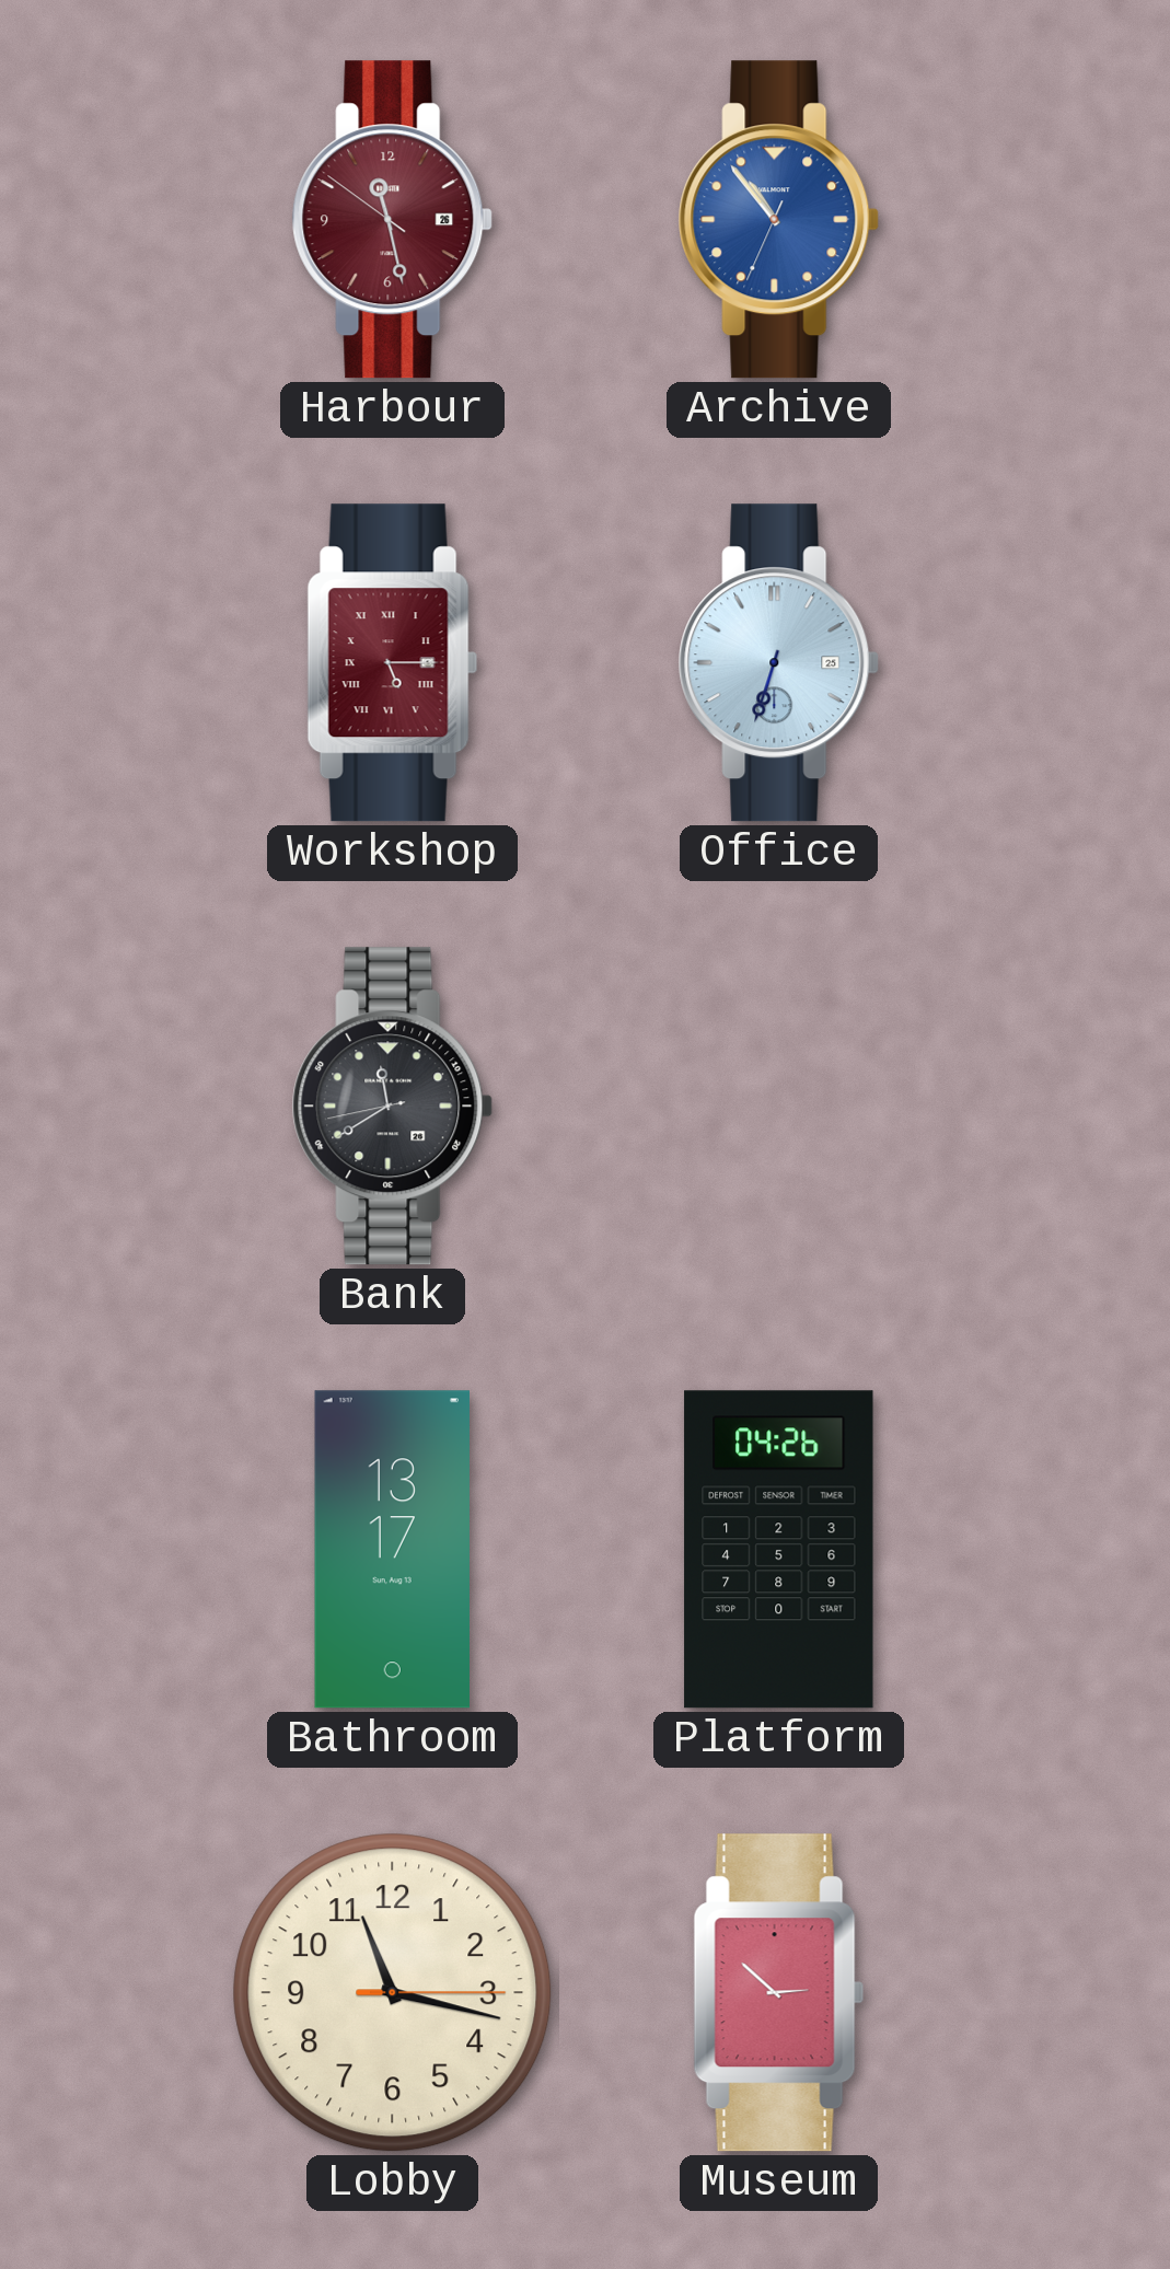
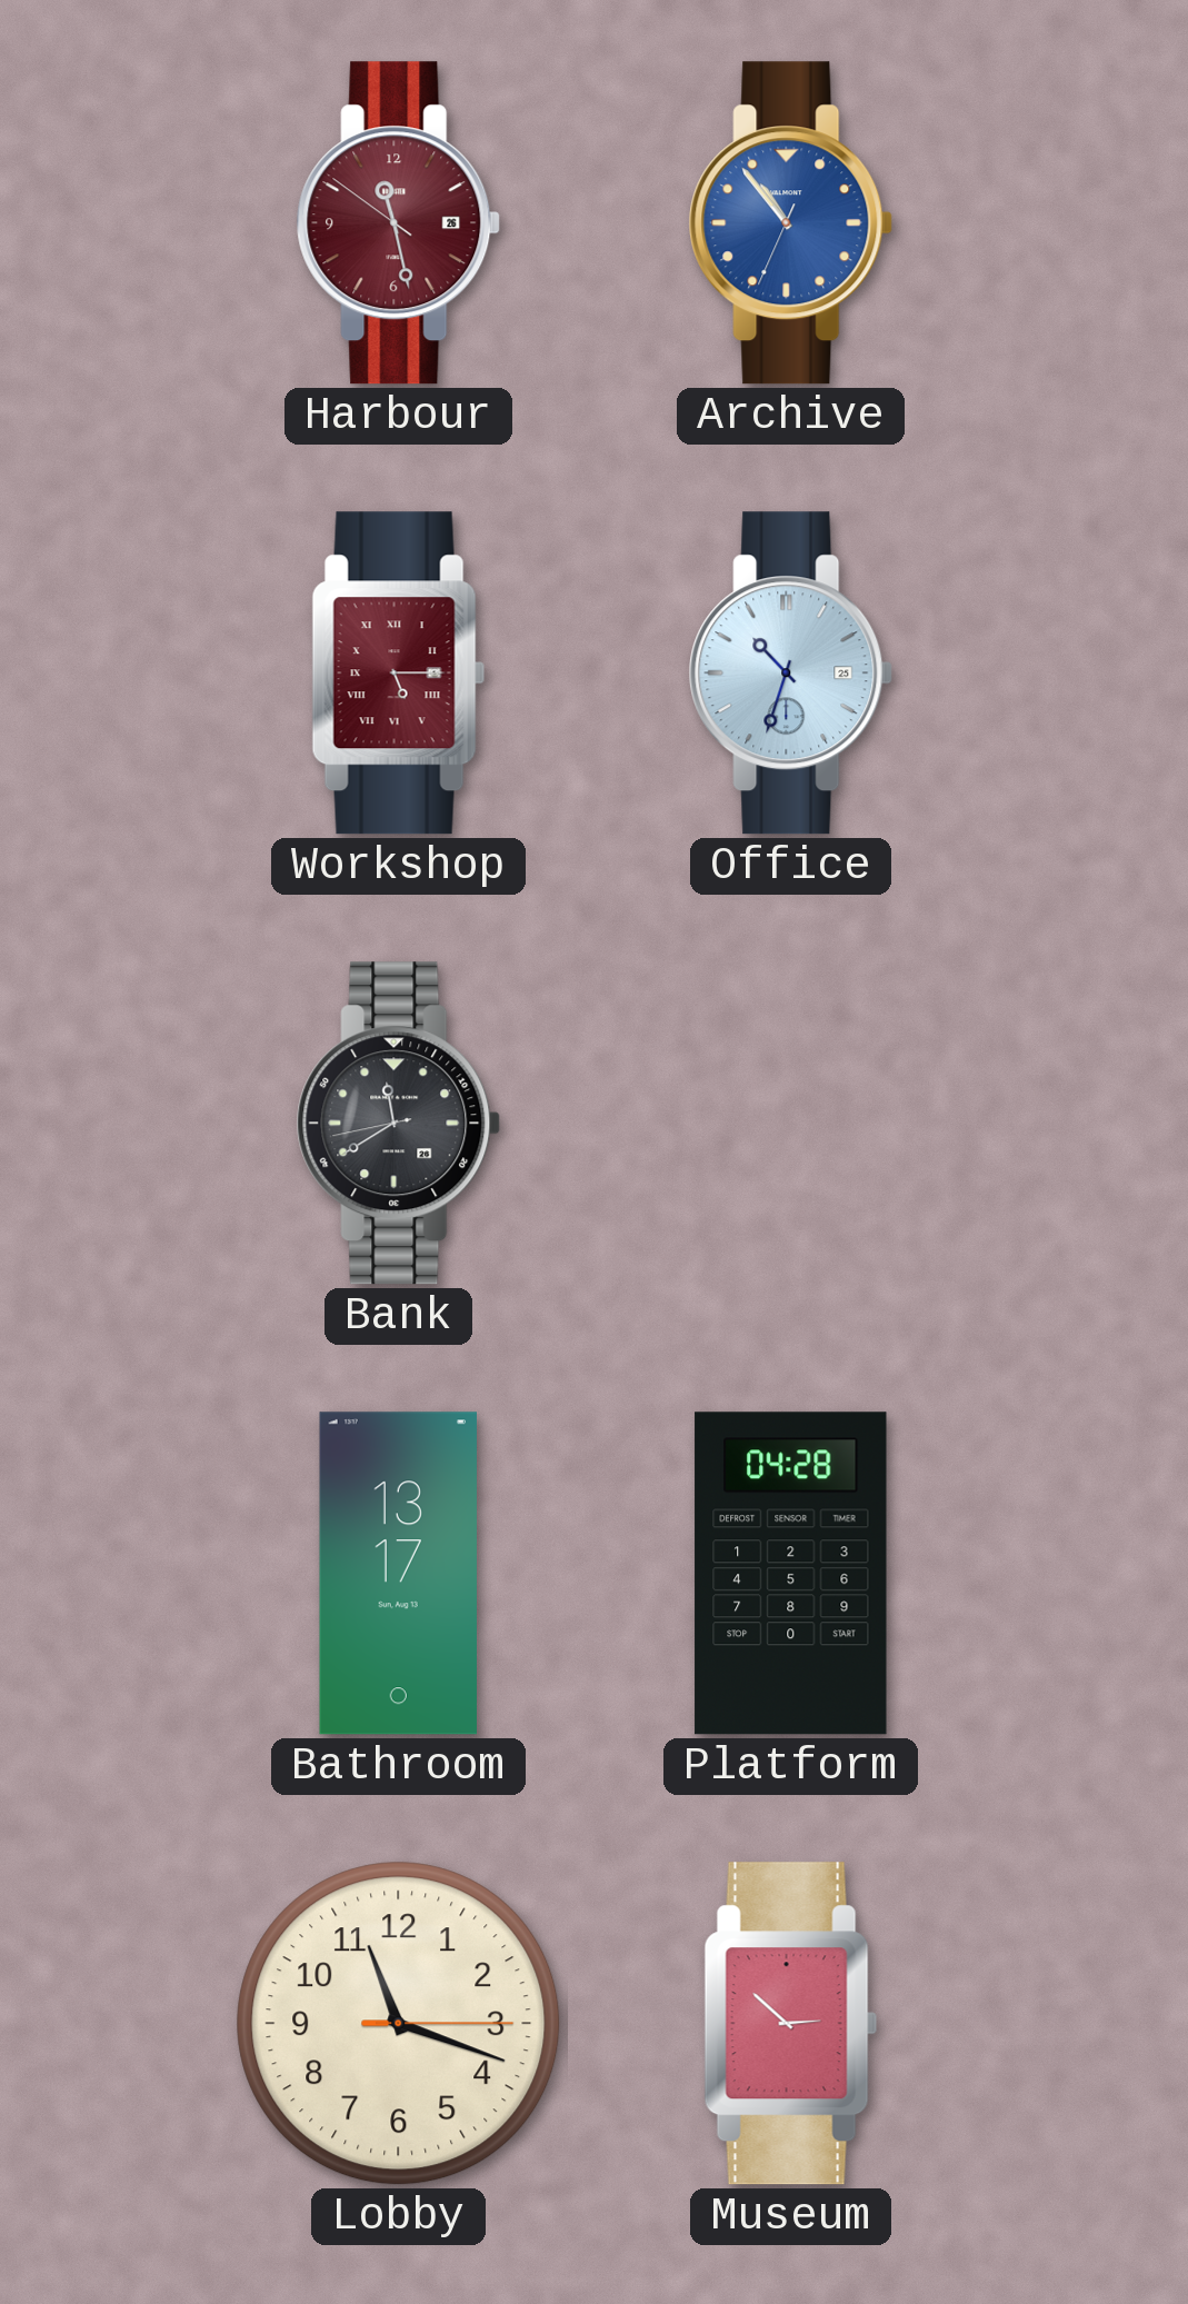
Office: 6:33 -> 10:33 (791, 674)
Platform: 04:26 -> 04:28 (791, 1574)
Lobby: 11:17 -> 11:18 (399, 2024)
